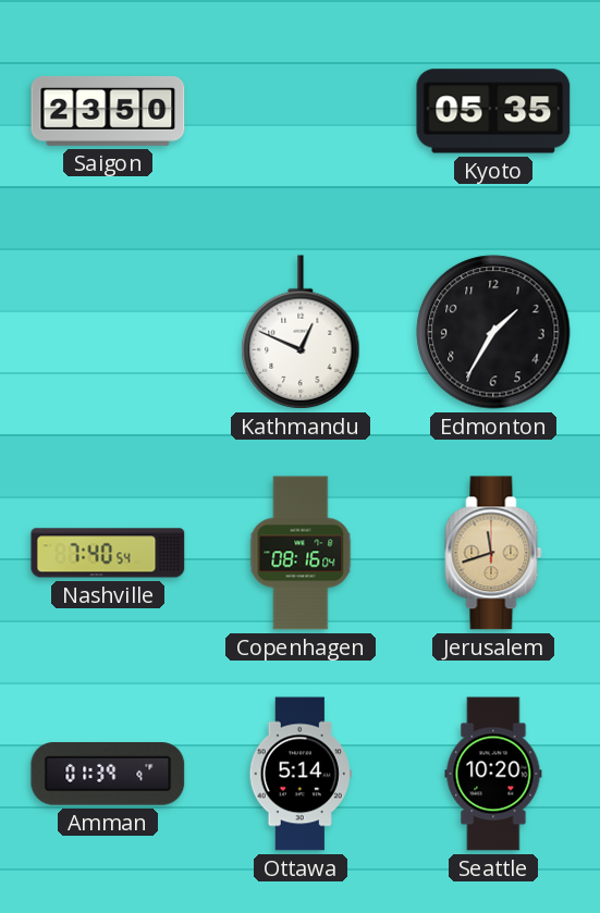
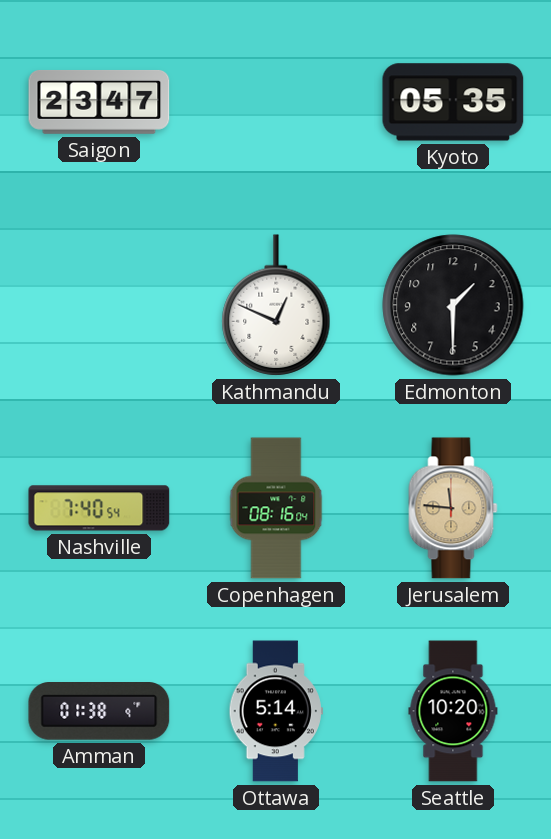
Saigon: 23:50 -> 23:47 (99, 102)
Edmonton: 1:35 -> 1:30 (453, 305)
Jerusalem: 11:42 -> 11:46 (453, 508)
Amman: 01:39 -> 01:38 (99, 712)
